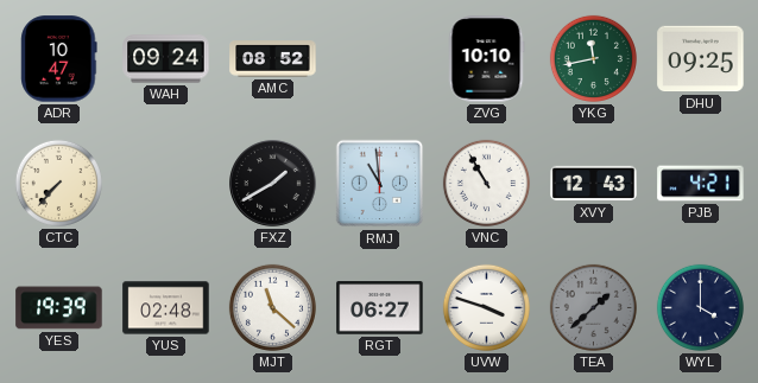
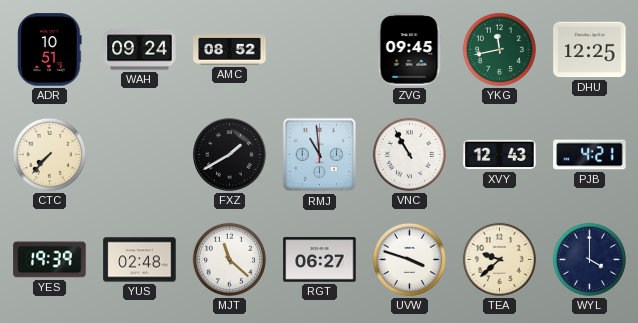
ADR: 10:47 -> 10:51 (50, 50)
ZVG: 10:10 -> 09:45 (409, 50)
DHU: 09:25 -> 12:25 (590, 50)
TEA: 1:38 -> 9:38 (499, 259)
TEA dial: grey -> cream (499, 259)
